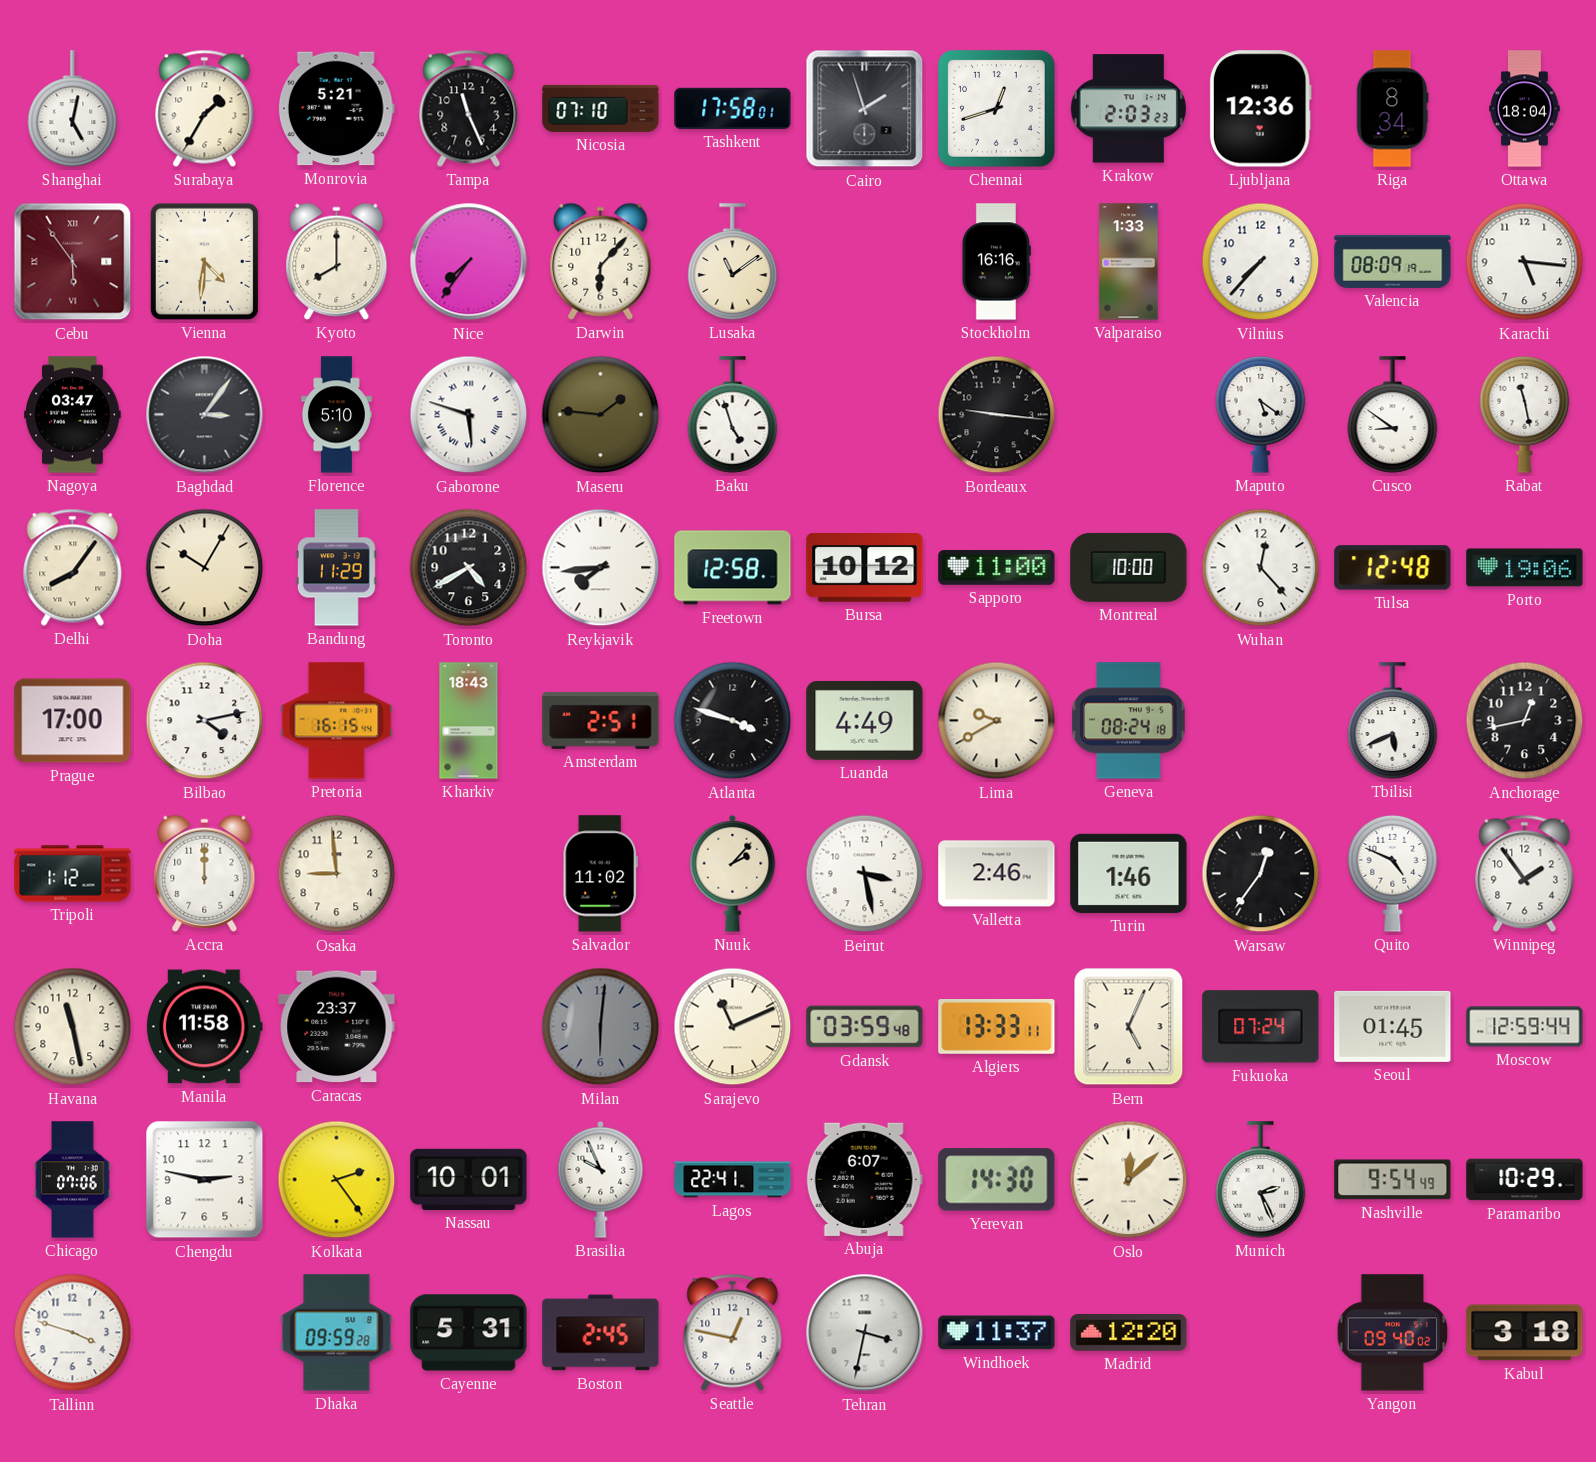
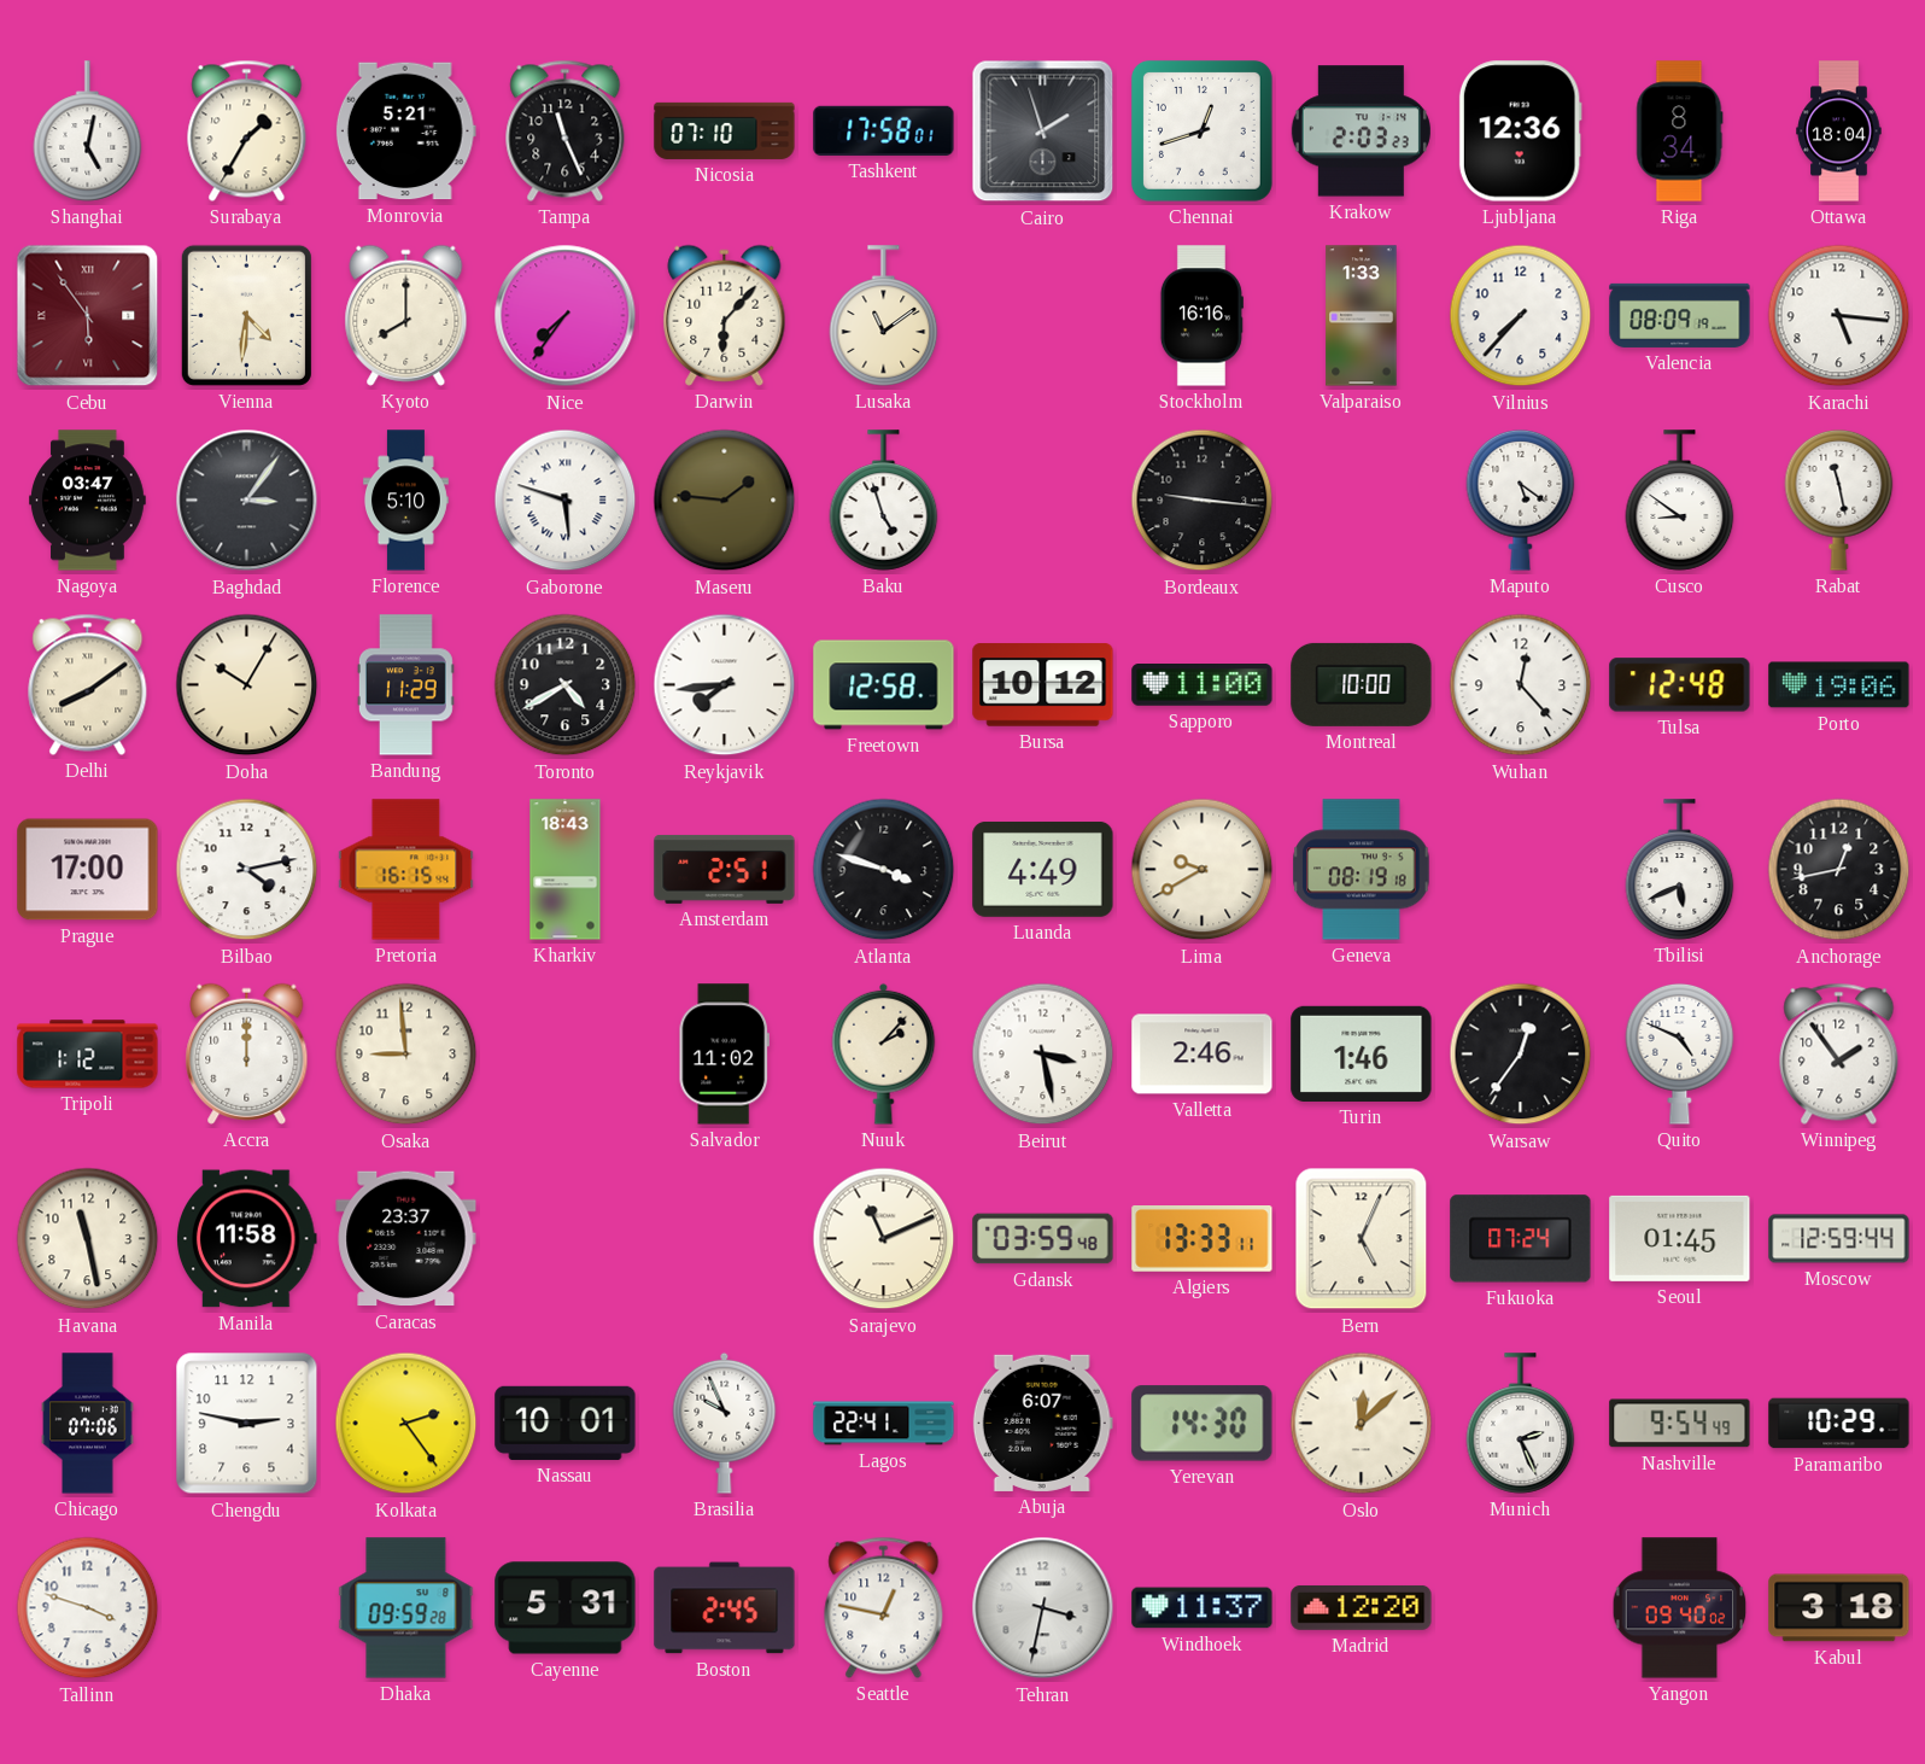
Delhi: 8:06 -> 8:09 (88, 684)
Geneva: 08:24 -> 08:19 (1362, 870)
Milan: 6:01 -> none (601, 1027)
